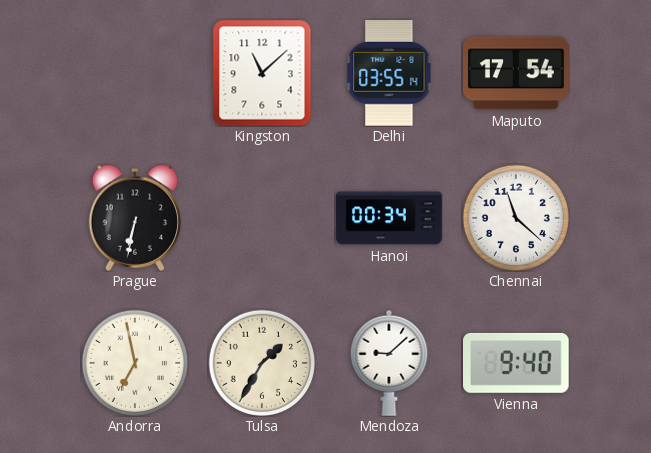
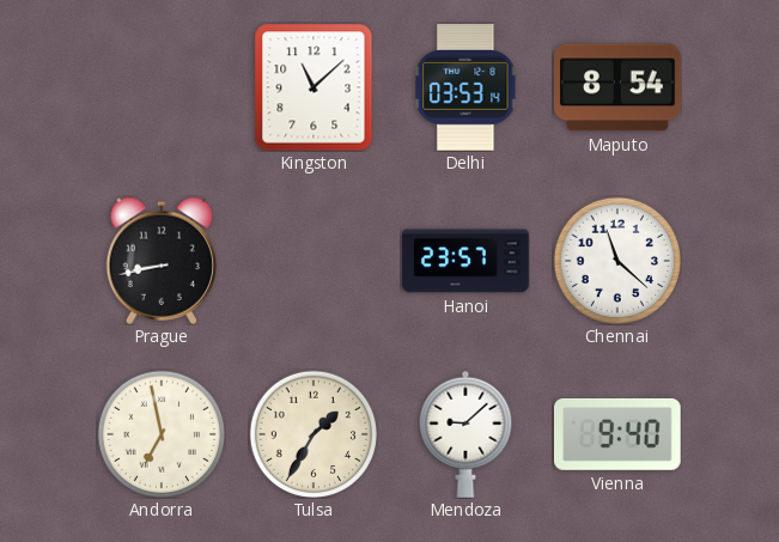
Delhi: 03:55 -> 03:53 (465, 87)
Maputo: 17:54 -> 8:54 (619, 87)
Prague: 6:32 -> 8:43 (160, 261)
Hanoi: 00:34 -> 23:57 (465, 261)
